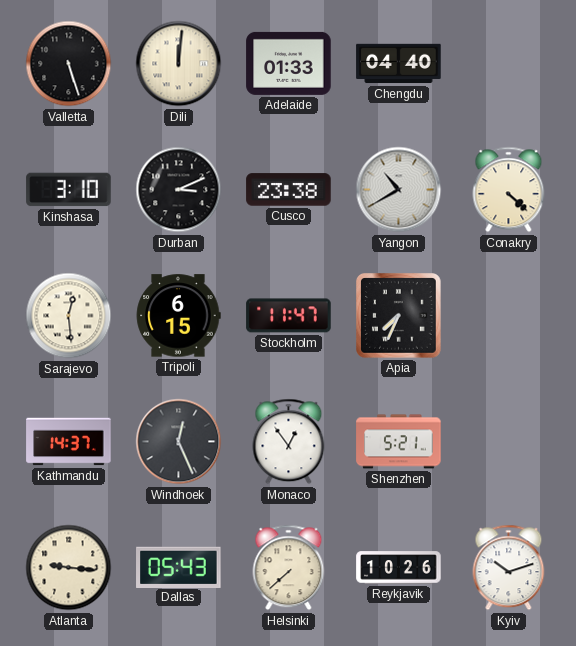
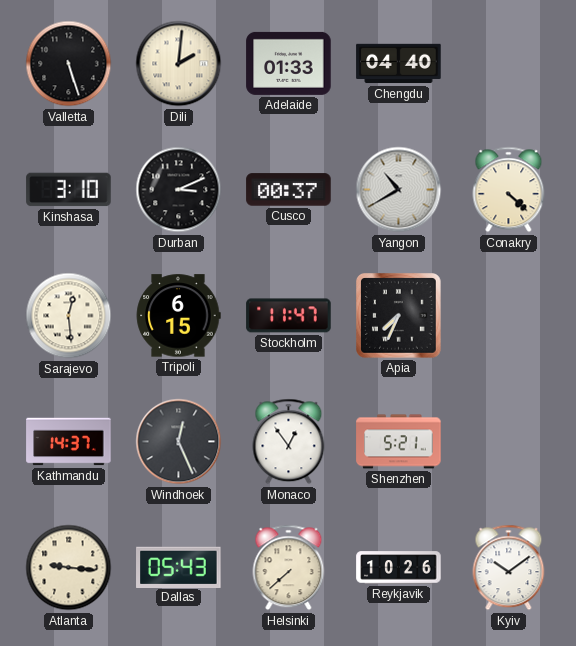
Dili: 12:01 -> 2:01 (179, 64)
Cusco: 23:38 -> 00:37 (289, 190)
Kyiv: 10:12 -> 10:09 (509, 568)
